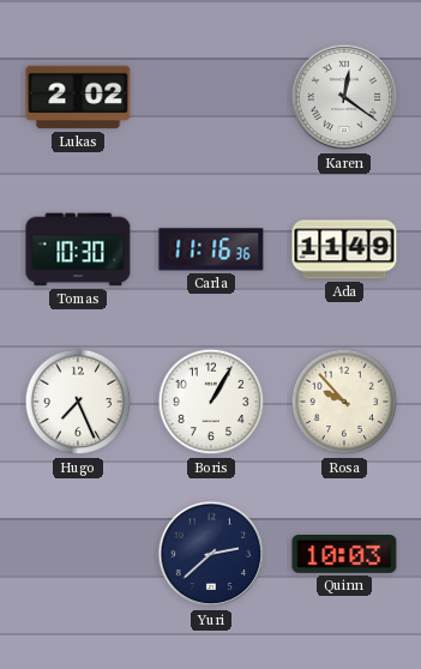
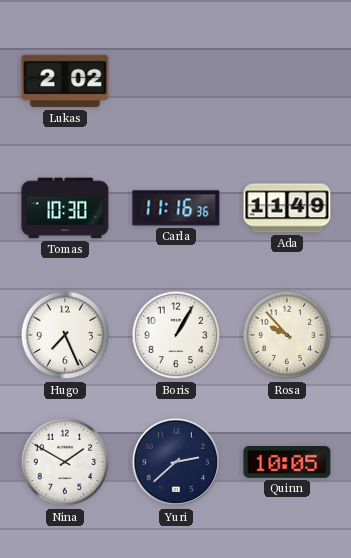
Karen: 12:21 -> none (344, 97)
Nina: none -> 1:50 (65, 462)
Quinn: 10:03 -> 10:05 (287, 463)
